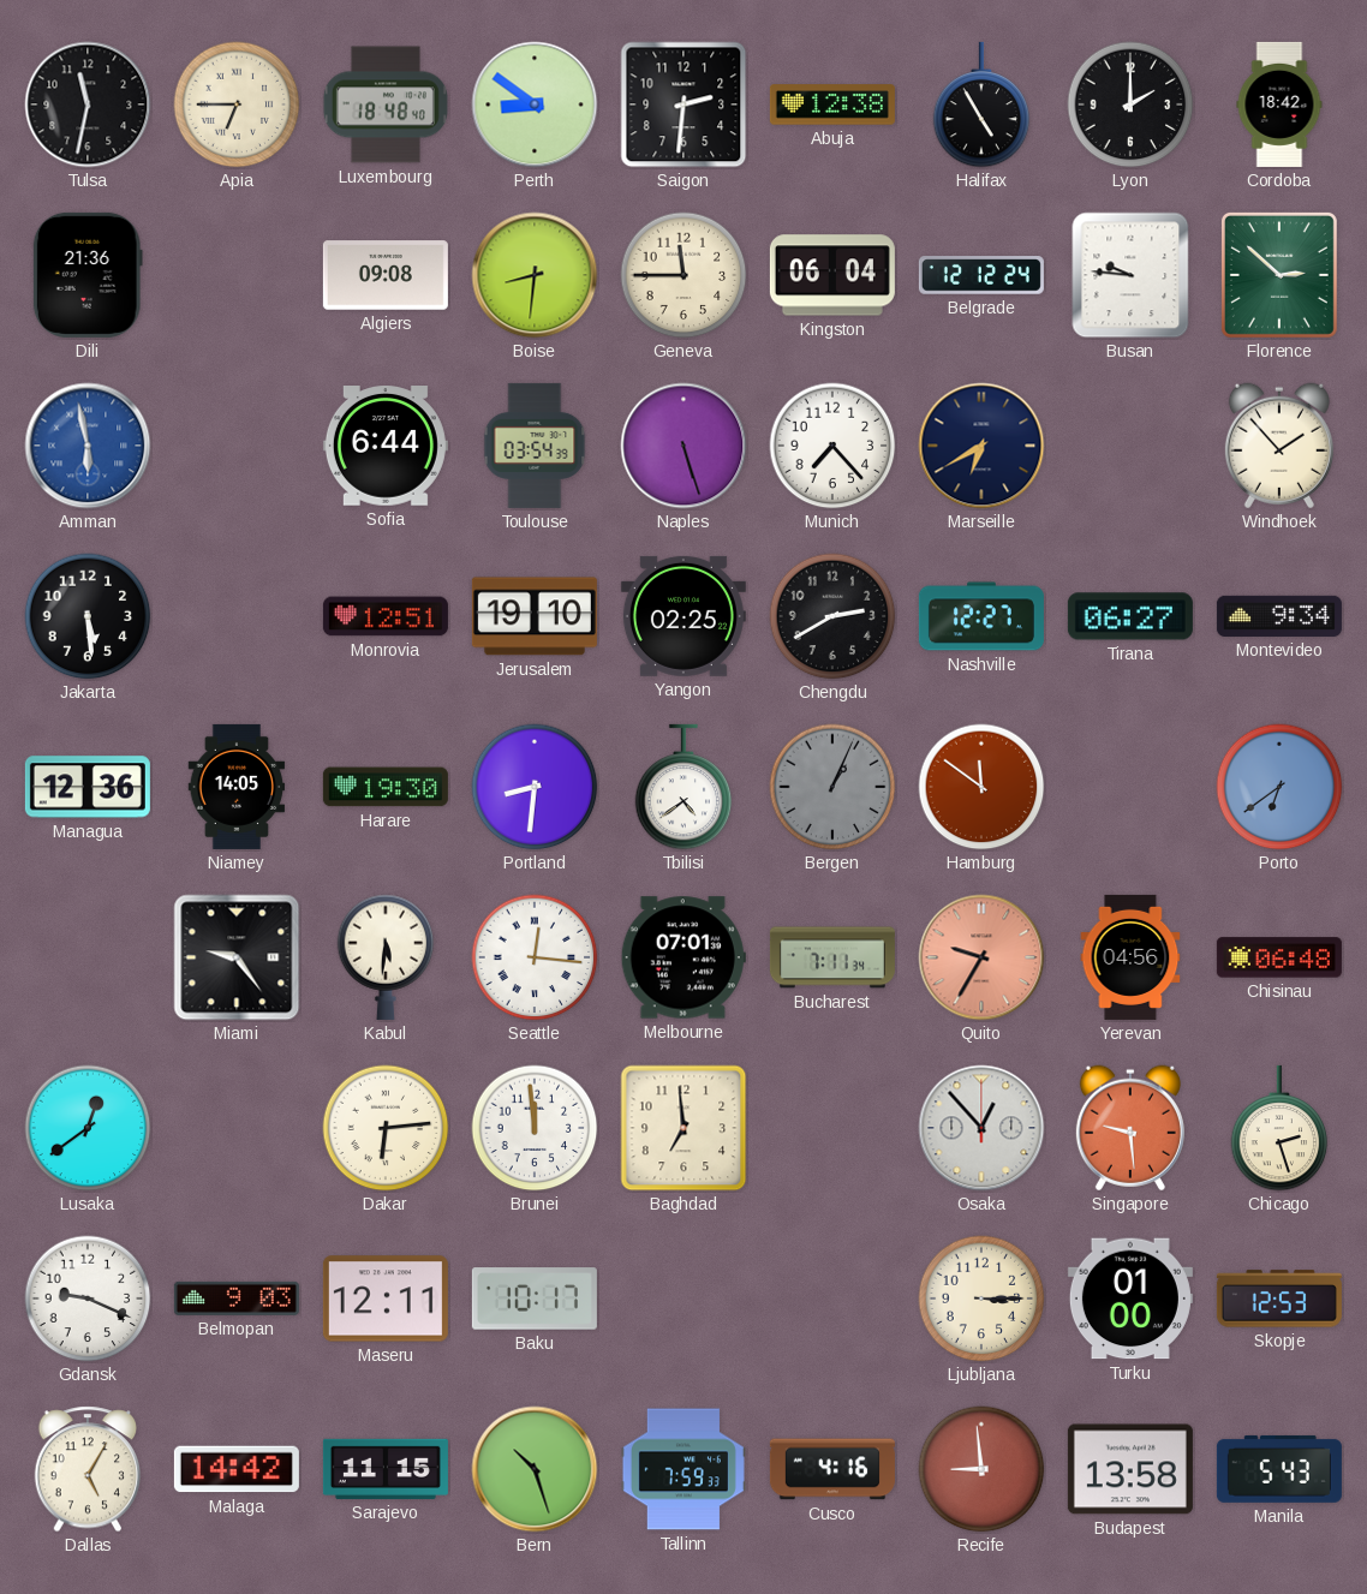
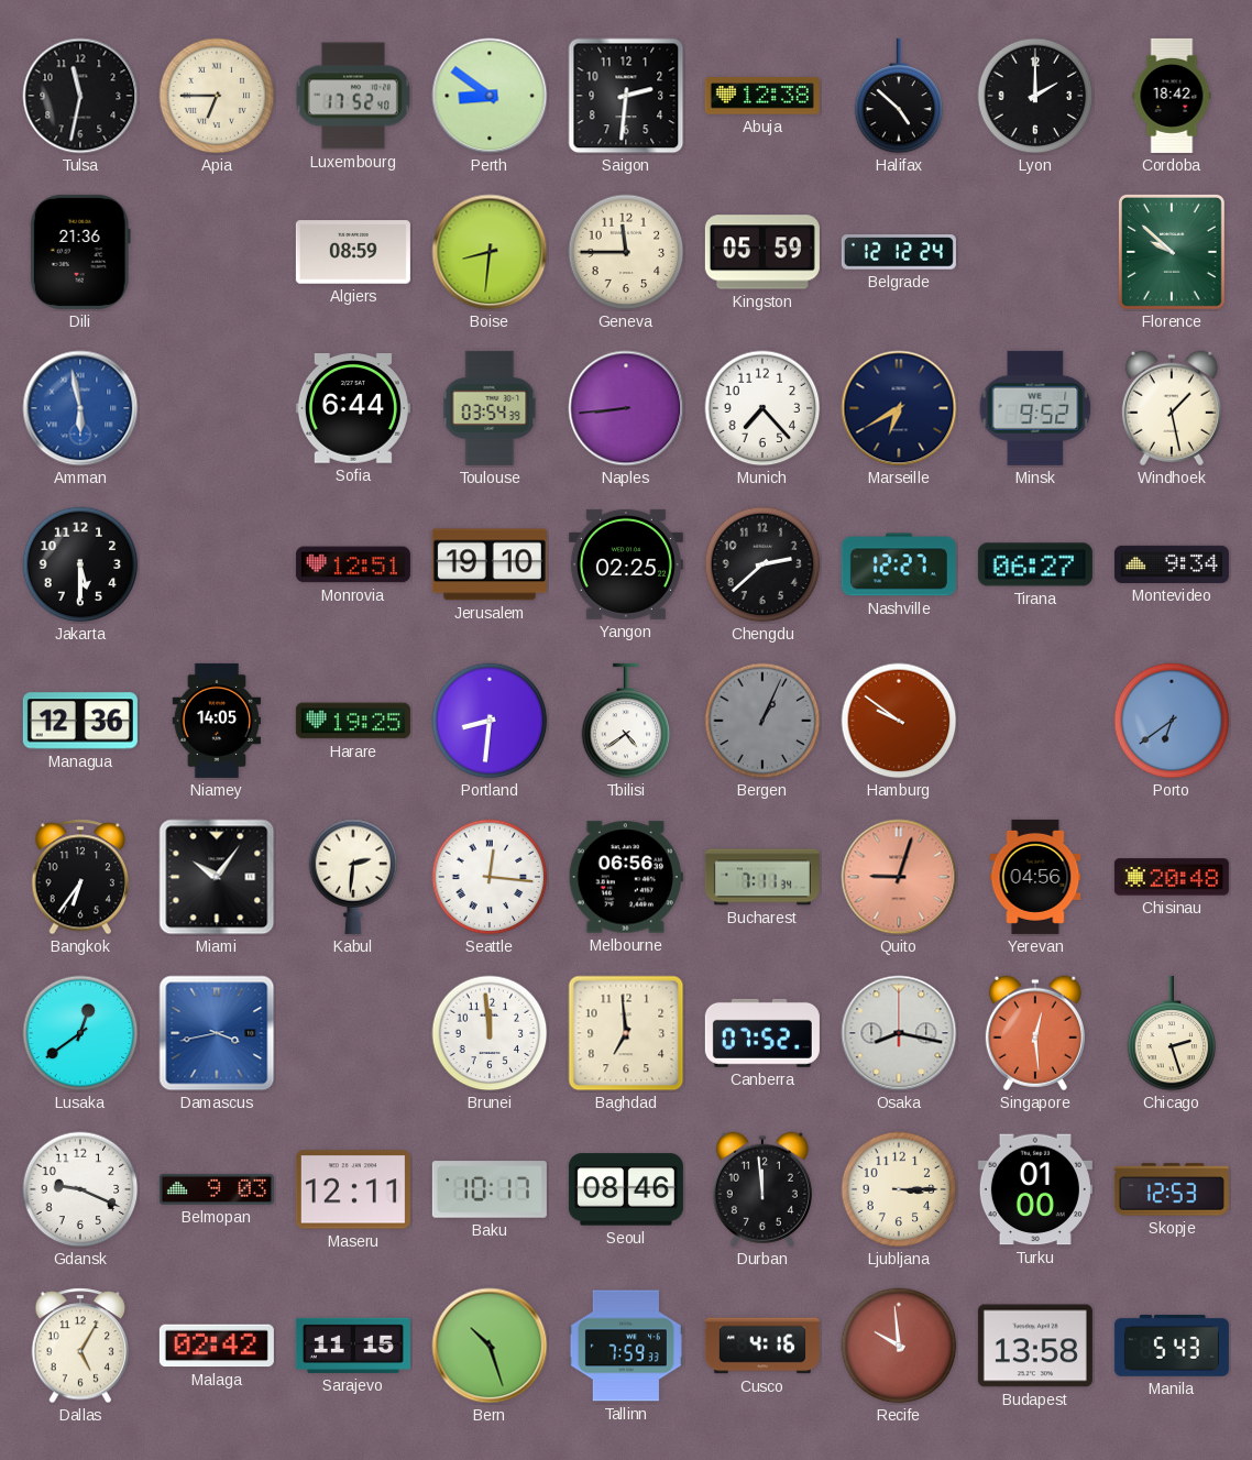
Luxembourg: 18:48 -> 17:52 (353, 96)
Halifax: 4:55 -> 4:52 (899, 96)
Algiers: 09:08 -> 08:59 (353, 252)
Kingston: 06:04 -> 05:59 (762, 252)
Busan: 9:46 -> none (1130, 275)
Florence: 2:52 -> 9:52 (1172, 252)
Naples: 5:27 -> 8:44 (626, 408)
Minsk: none -> 9:52 (1035, 408)
Windhoek: 1:53 -> 1:28 (1172, 408)
Jakarta: 5:29 -> 5:30 (80, 564)
Chengdu: 2:40 -> 2:38 (762, 564)
Harare: 19:30 -> 19:25 (353, 721)
Hamburg: 11:51 -> 9:51 (899, 721)
Bangkok: none -> 6:36 (80, 877)
Miami: 9:24 -> 10:06 (217, 877)
Kabul: 5:31 -> 2:31 (353, 877)
Melbourne: 07:01 -> 06:56 (626, 877)
Quito: 9:35 -> 9:03 (899, 877)
Chisinau: 06:48 -> 20:48 (1172, 877)
Damascus: none -> 3:43 (217, 1033)
Dakar: 6:14 -> none (386, 1128)
Canberra: none -> 07:52 (762, 1033)
Osaka: 12:53 -> 8:17 (899, 1033)
Singapore: 9:29 -> 12:29 (1035, 1033)
Seoul: none -> 08:46 (626, 1189)
Durban: none -> 11:59 (762, 1189)
Malaga: 14:42 -> 02:42 (217, 1346)
Recife: 8:59 -> 9:59 (899, 1346)
